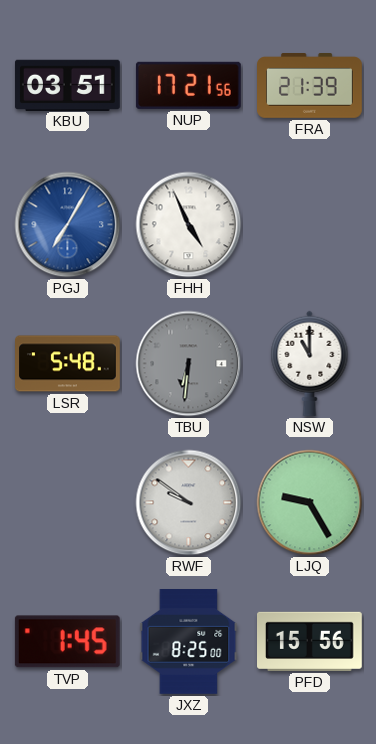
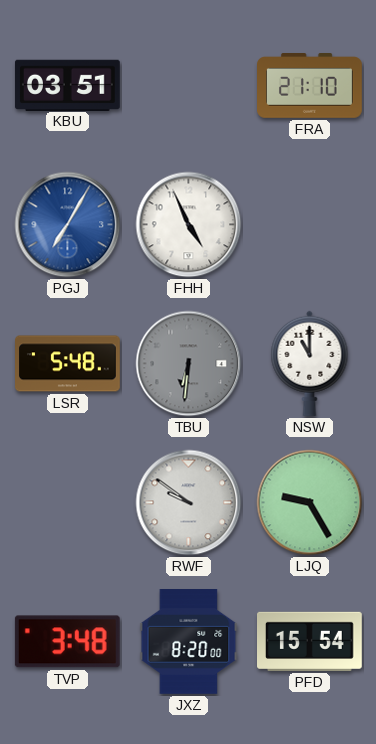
NUP: 17:21 -> none (188, 85)
FRA: 21:39 -> 21:10 (310, 86)
TVP: 1:45 -> 3:48 (67, 642)
JXZ: 8:25 -> 8:20 (189, 642)
PFD: 15:56 -> 15:54 (310, 641)
